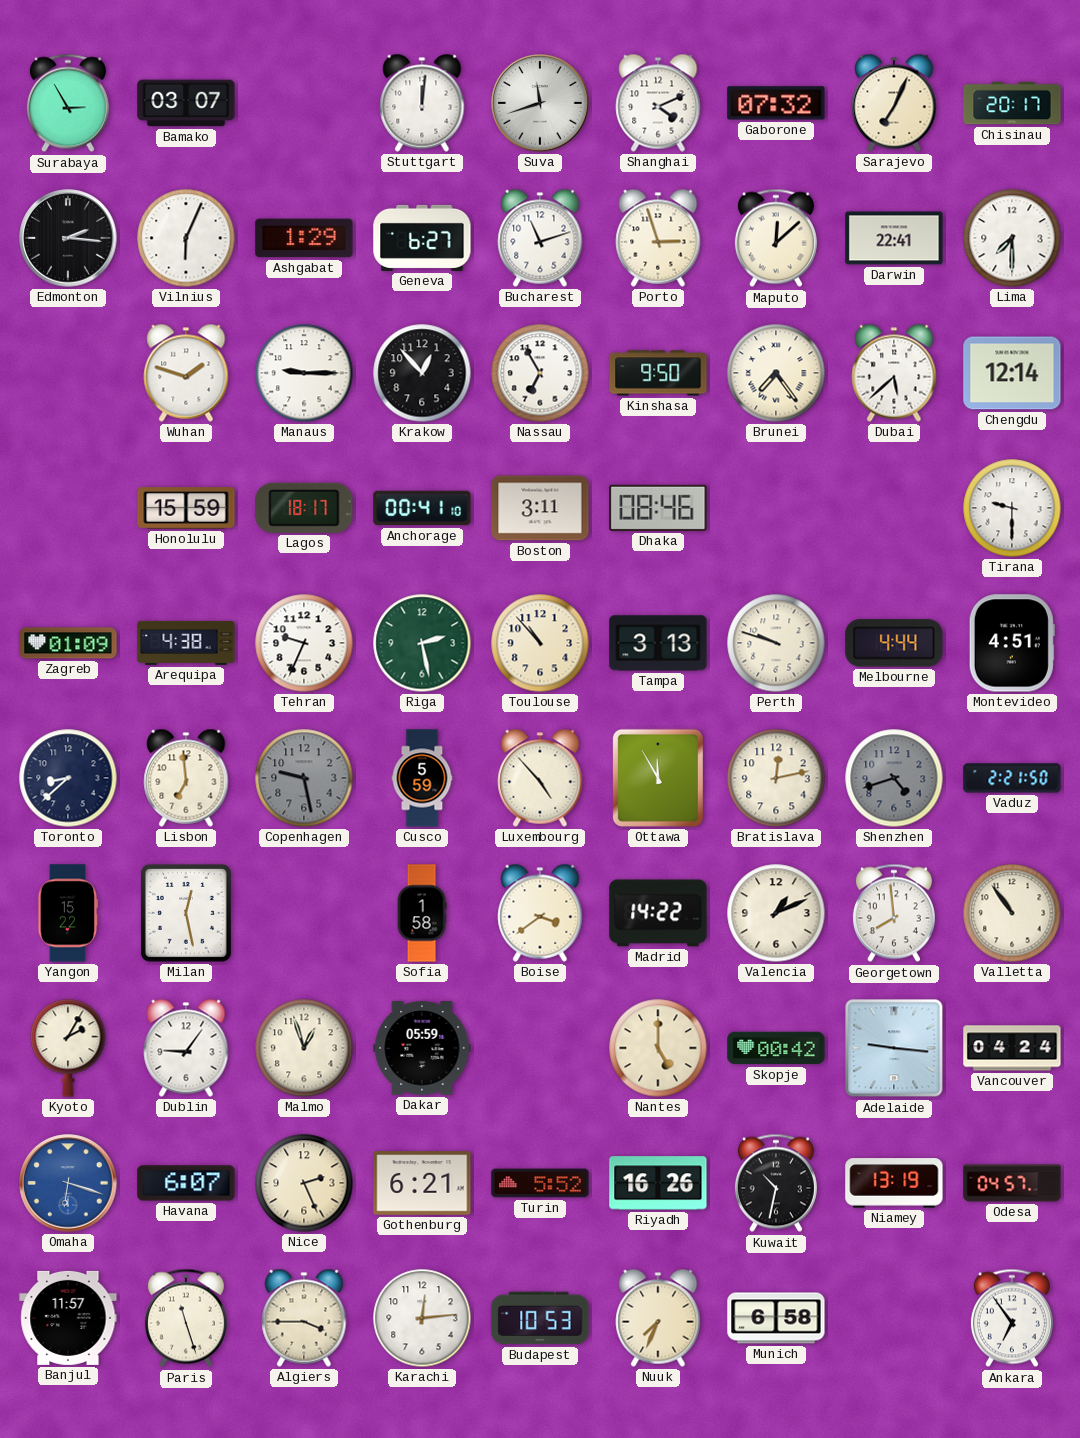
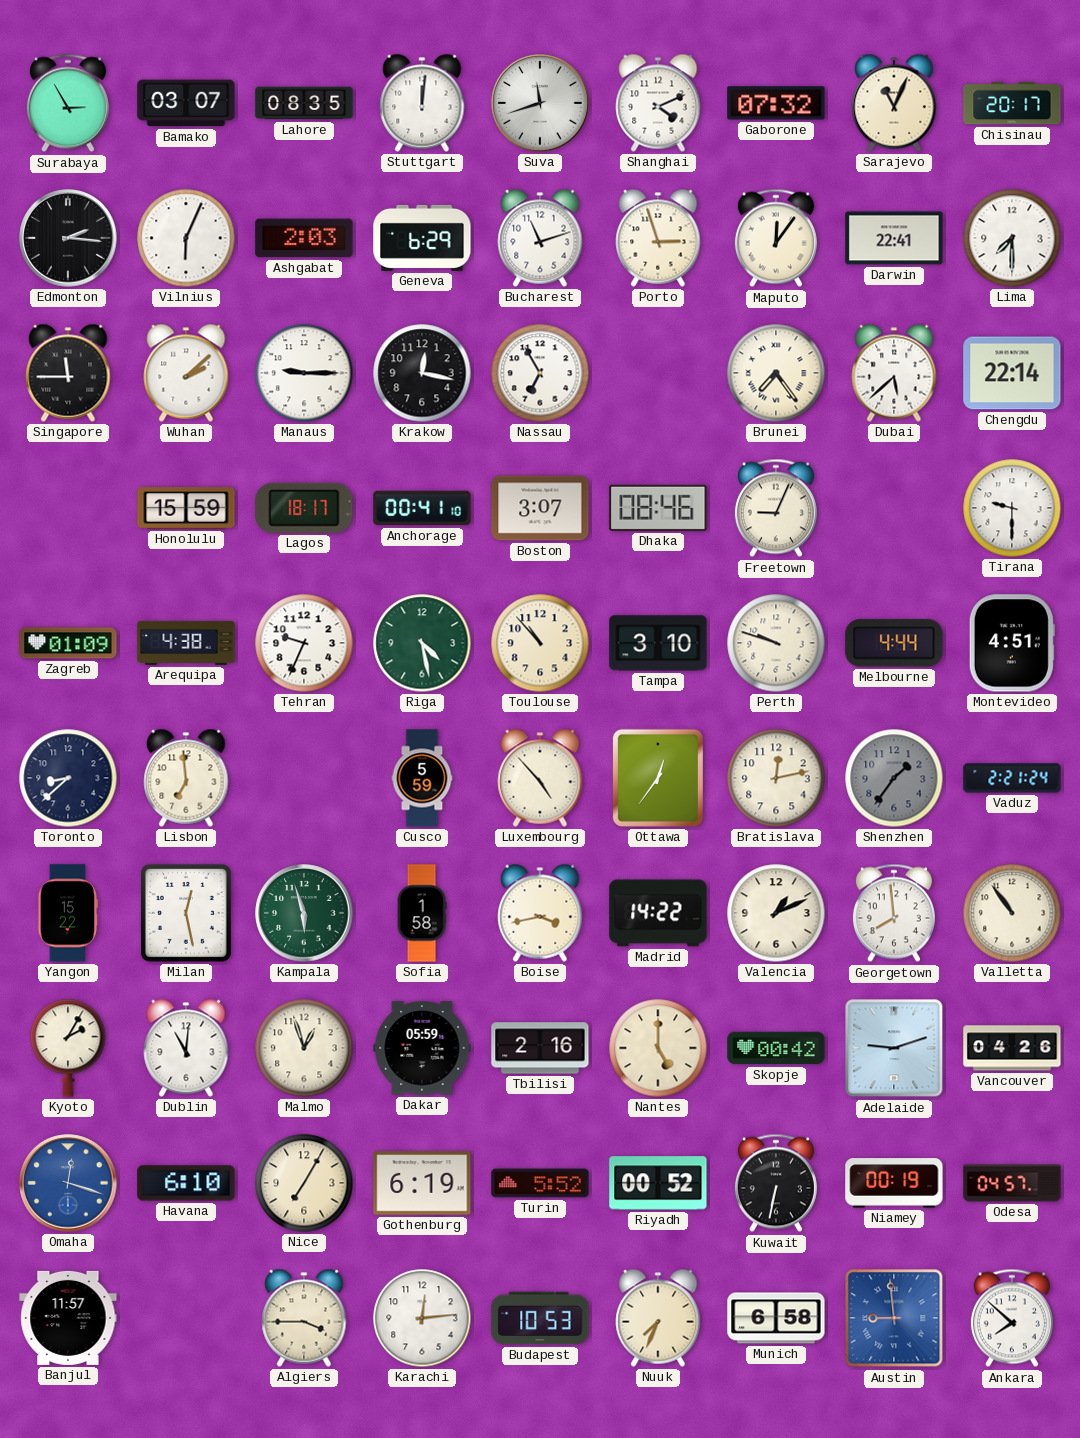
Lahore: none -> 08:35 (304, 103)
Sarajevo: 7:04 -> 11:04 (894, 103)
Ashgabat: 1:29 -> 2:03 (304, 238)
Geneva: 6:27 -> 6:29 (422, 238)
Maputo: 12:08 -> 12:06 (776, 238)
Singapore: none -> 11:45 (68, 373)
Wuhan: 1:48 -> 2:08 (186, 373)
Krakow: 12:53 -> 12:17 (422, 373)
Kinshasa: 9:50 -> none (658, 373)
Chengdu: 12:14 -> 22:14 (1012, 373)
Boston: 3:11 -> 3:07 (540, 508)
Freetown: none -> 9:04 (776, 508)
Riga: 2:28 -> 4:28 (422, 643)
Tampa: 3:13 -> 3:10 (658, 643)
Copenhagen: 9:28 -> none (304, 778)
Ottawa: 11:55 -> 12:36 (658, 778)
Shenzhen: 4:42 -> 1:36 (894, 778)
Vaduz: 2:21:50 -> 2:21:24 (1012, 778)
Kampala: none -> 5:57 (304, 913)
Boise: 3:39 -> 3:43 (540, 913)
Dublin: 9:06 -> 11:01 (186, 1048)
Tbilisi: none -> 2:16 (540, 1048)
Adelaide: 9:16 -> 9:12 (894, 1048)
Vancouver: 04:24 -> 04:26 (1012, 1048)
Omaha: 6:18 -> 12:18 (68, 1183)
Havana: 6:07 -> 6:10 (186, 1183)
Nice: 2:26 -> 7:05 (304, 1183)
Gothenburg: 6:21 -> 6:19 (422, 1183)
Riyadh: 16:26 -> 00:52 (658, 1183)
Kuwait: 10:32 -> 6:32 (776, 1183)
Niamey: 13:19 -> 00:19 (894, 1183)
Paris: 11:27 -> none (186, 1318)
Austin: none -> 8:59 (894, 1318)
Ankara: 6:54 -> 7:52 (1012, 1318)
